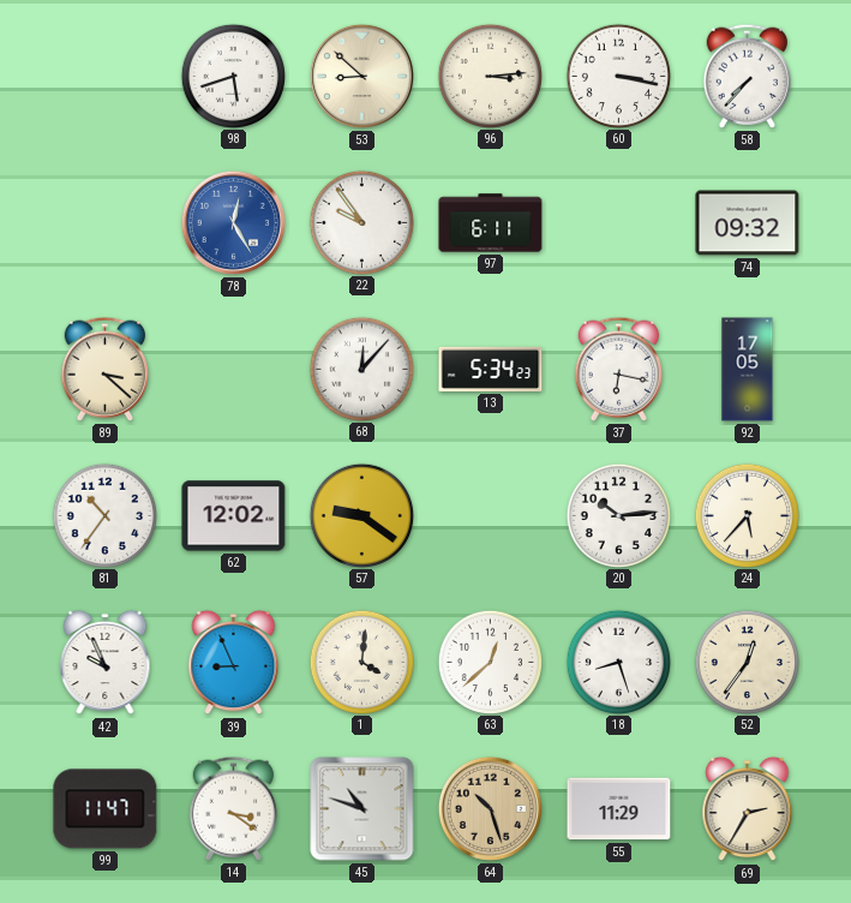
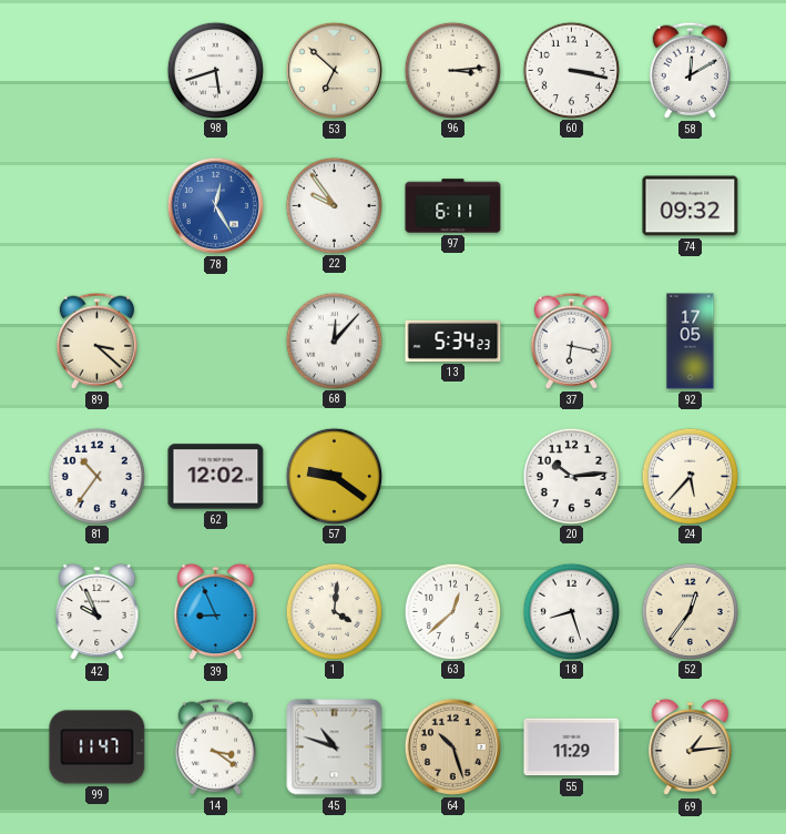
53: 8:52 -> 6:52 (334, 70)
58: 7:37 -> 12:10 (690, 70)
69: 2:35 -> 1:14 (691, 747)
